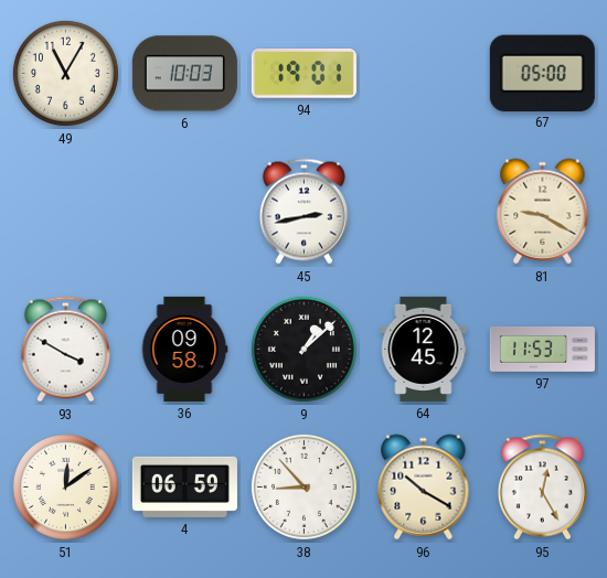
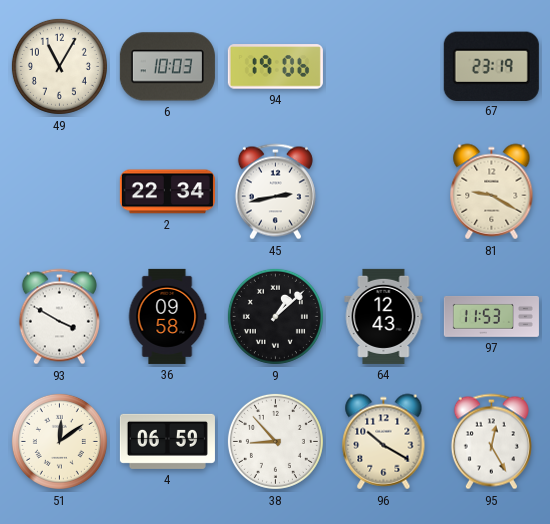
94: 19:01 -> 19:06 (275, 67)
67: 05:00 -> 23:19 (491, 66)
2: none -> 22:34 (167, 192)
64: 12:45 -> 12:43 (384, 316)
